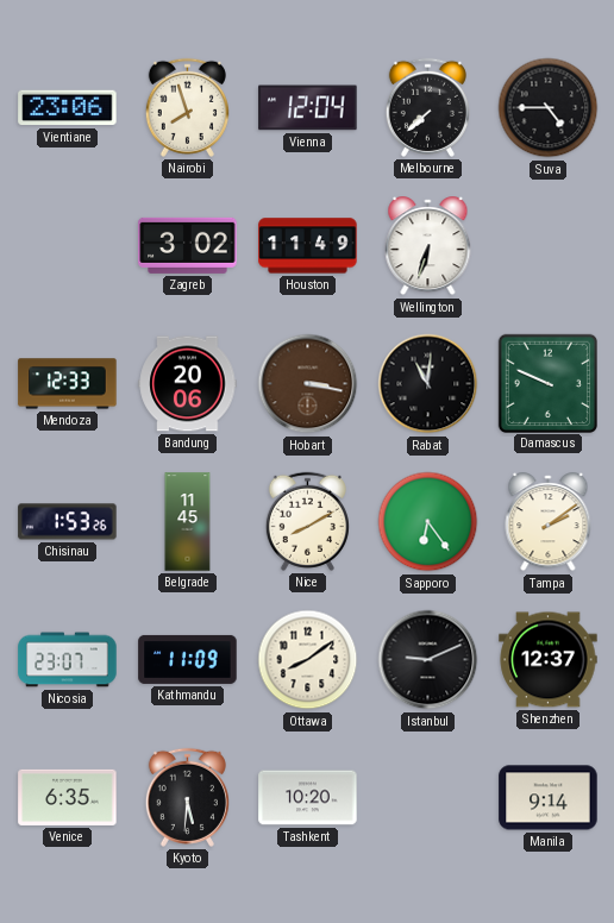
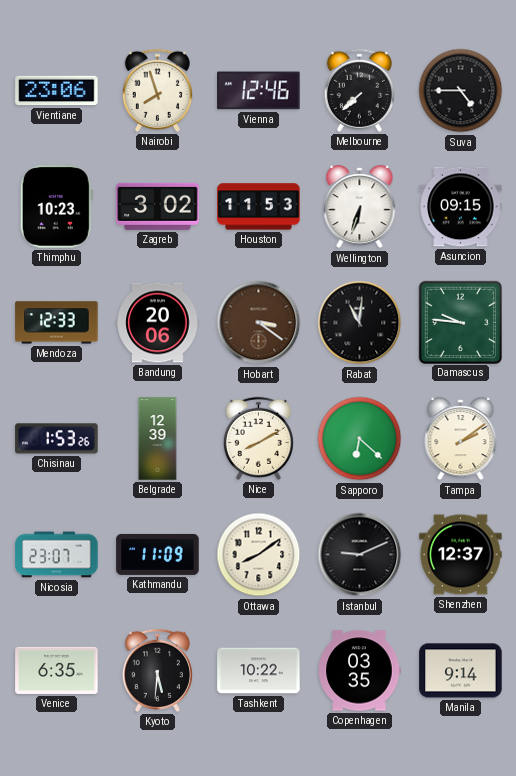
Vienna: 12:04 -> 12:46 (259, 91)
Thimphu: none -> 10:23 (56, 207)
Houston: 11:49 -> 11:53 (259, 207)
Asuncion: none -> 09:15 (461, 207)
Hobart: 3:17 -> 3:21 (259, 323)
Damascus: 9:49 -> 9:46 (460, 322)
Belgrade: 11:45 -> 12:39 (158, 439)
Sapporo: 6:24 -> 6:22 (360, 439)
Tashkent: 10:20 -> 10:22 (259, 671)
Copenhagen: none -> 03:35 (359, 671)
